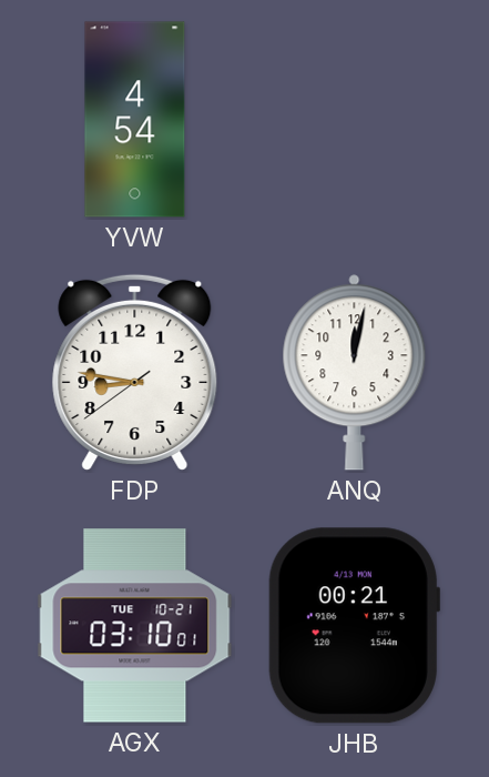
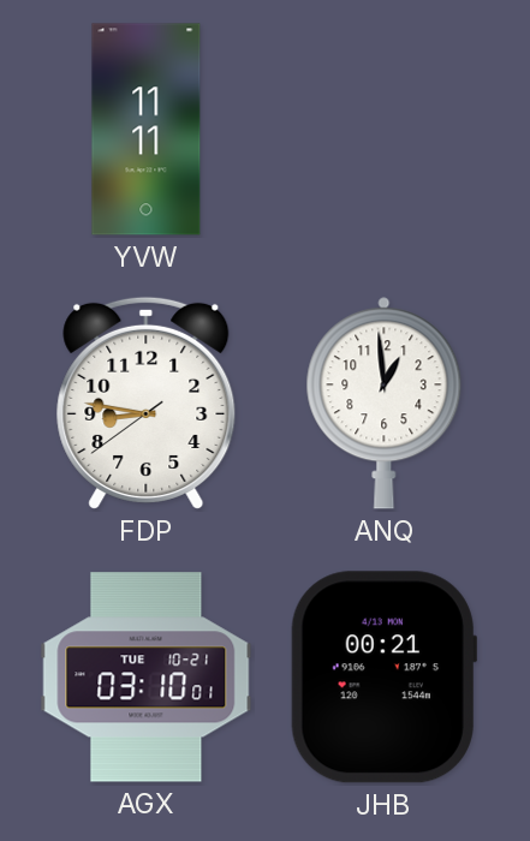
YVW: 4:54 -> 11:11 (147, 130)
ANQ: 12:02 -> 12:59 (385, 404)
